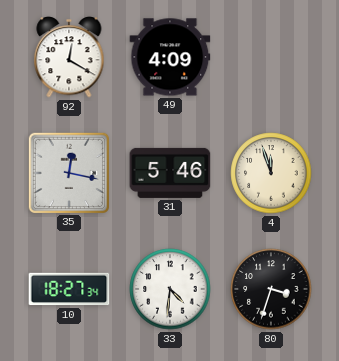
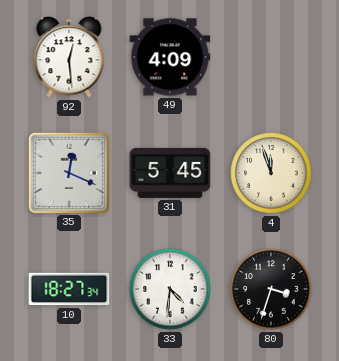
92: 12:20 -> 12:29 (69, 57)
35: 12:17 -> 12:19 (68, 172)
31: 5:46 -> 5:45 (170, 173)
